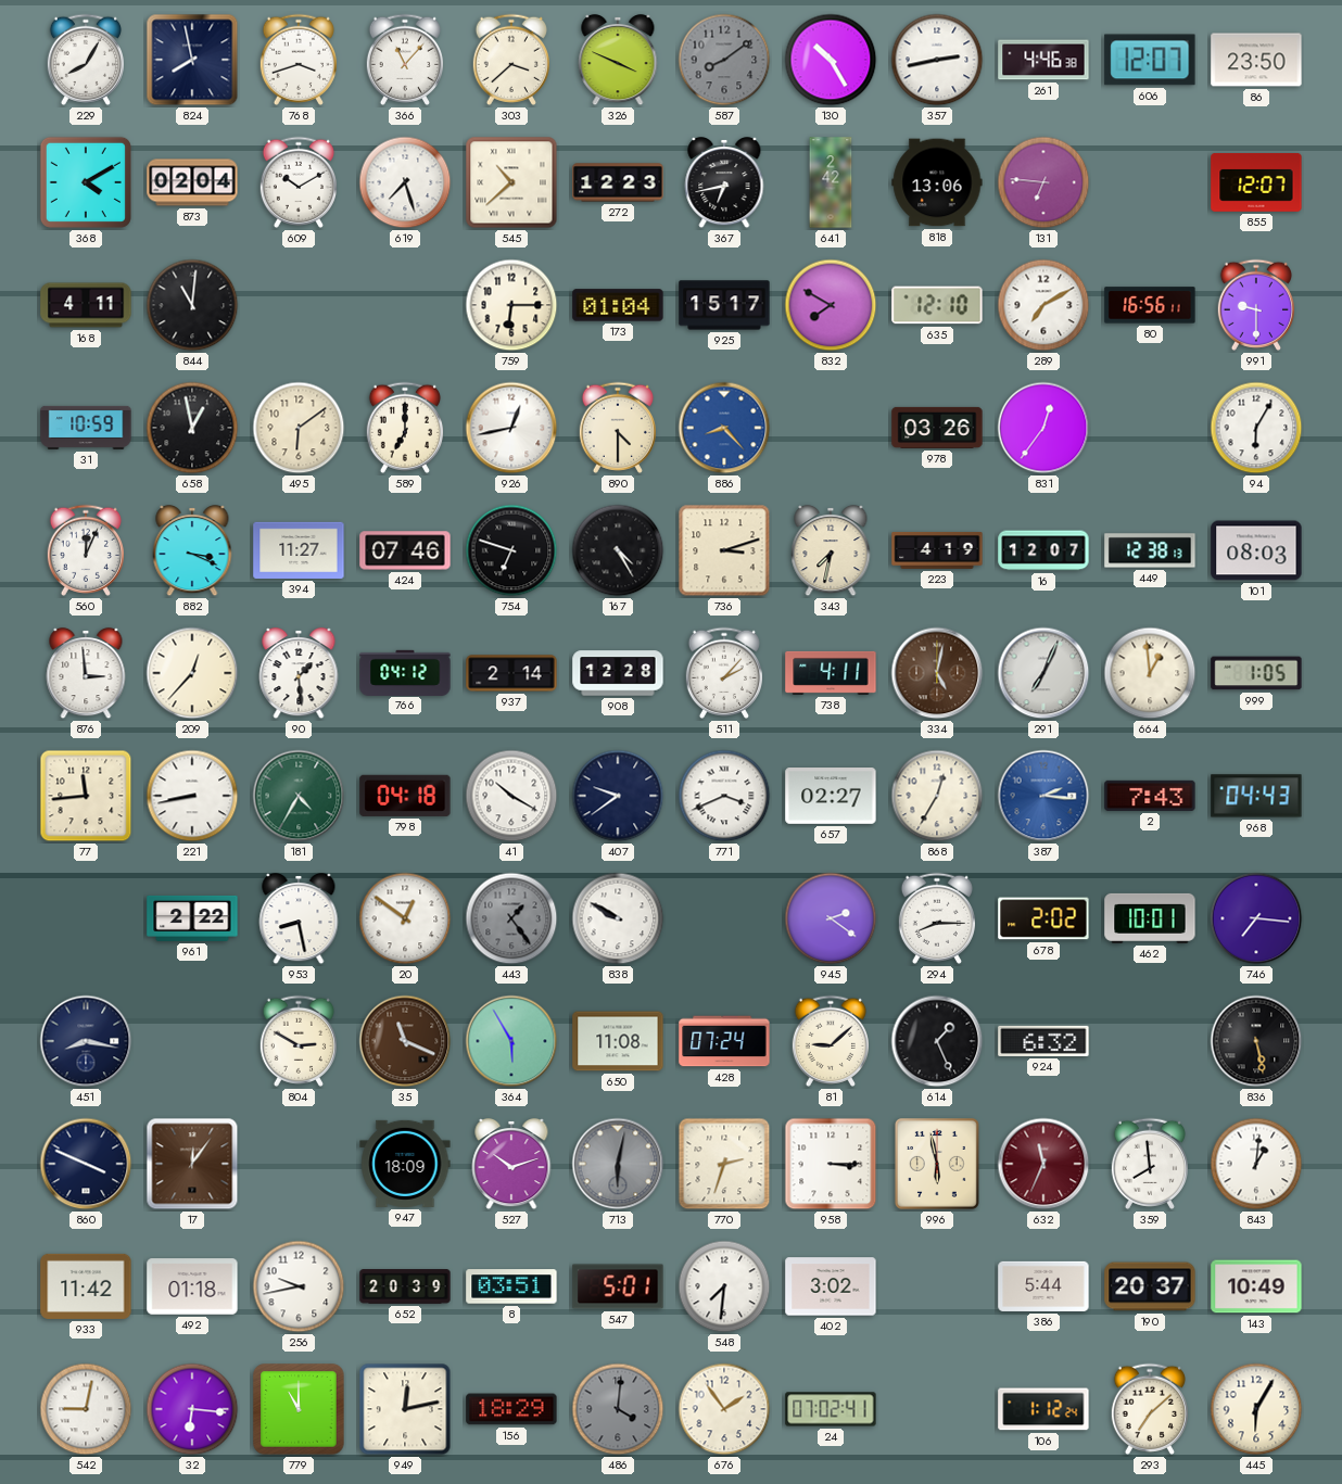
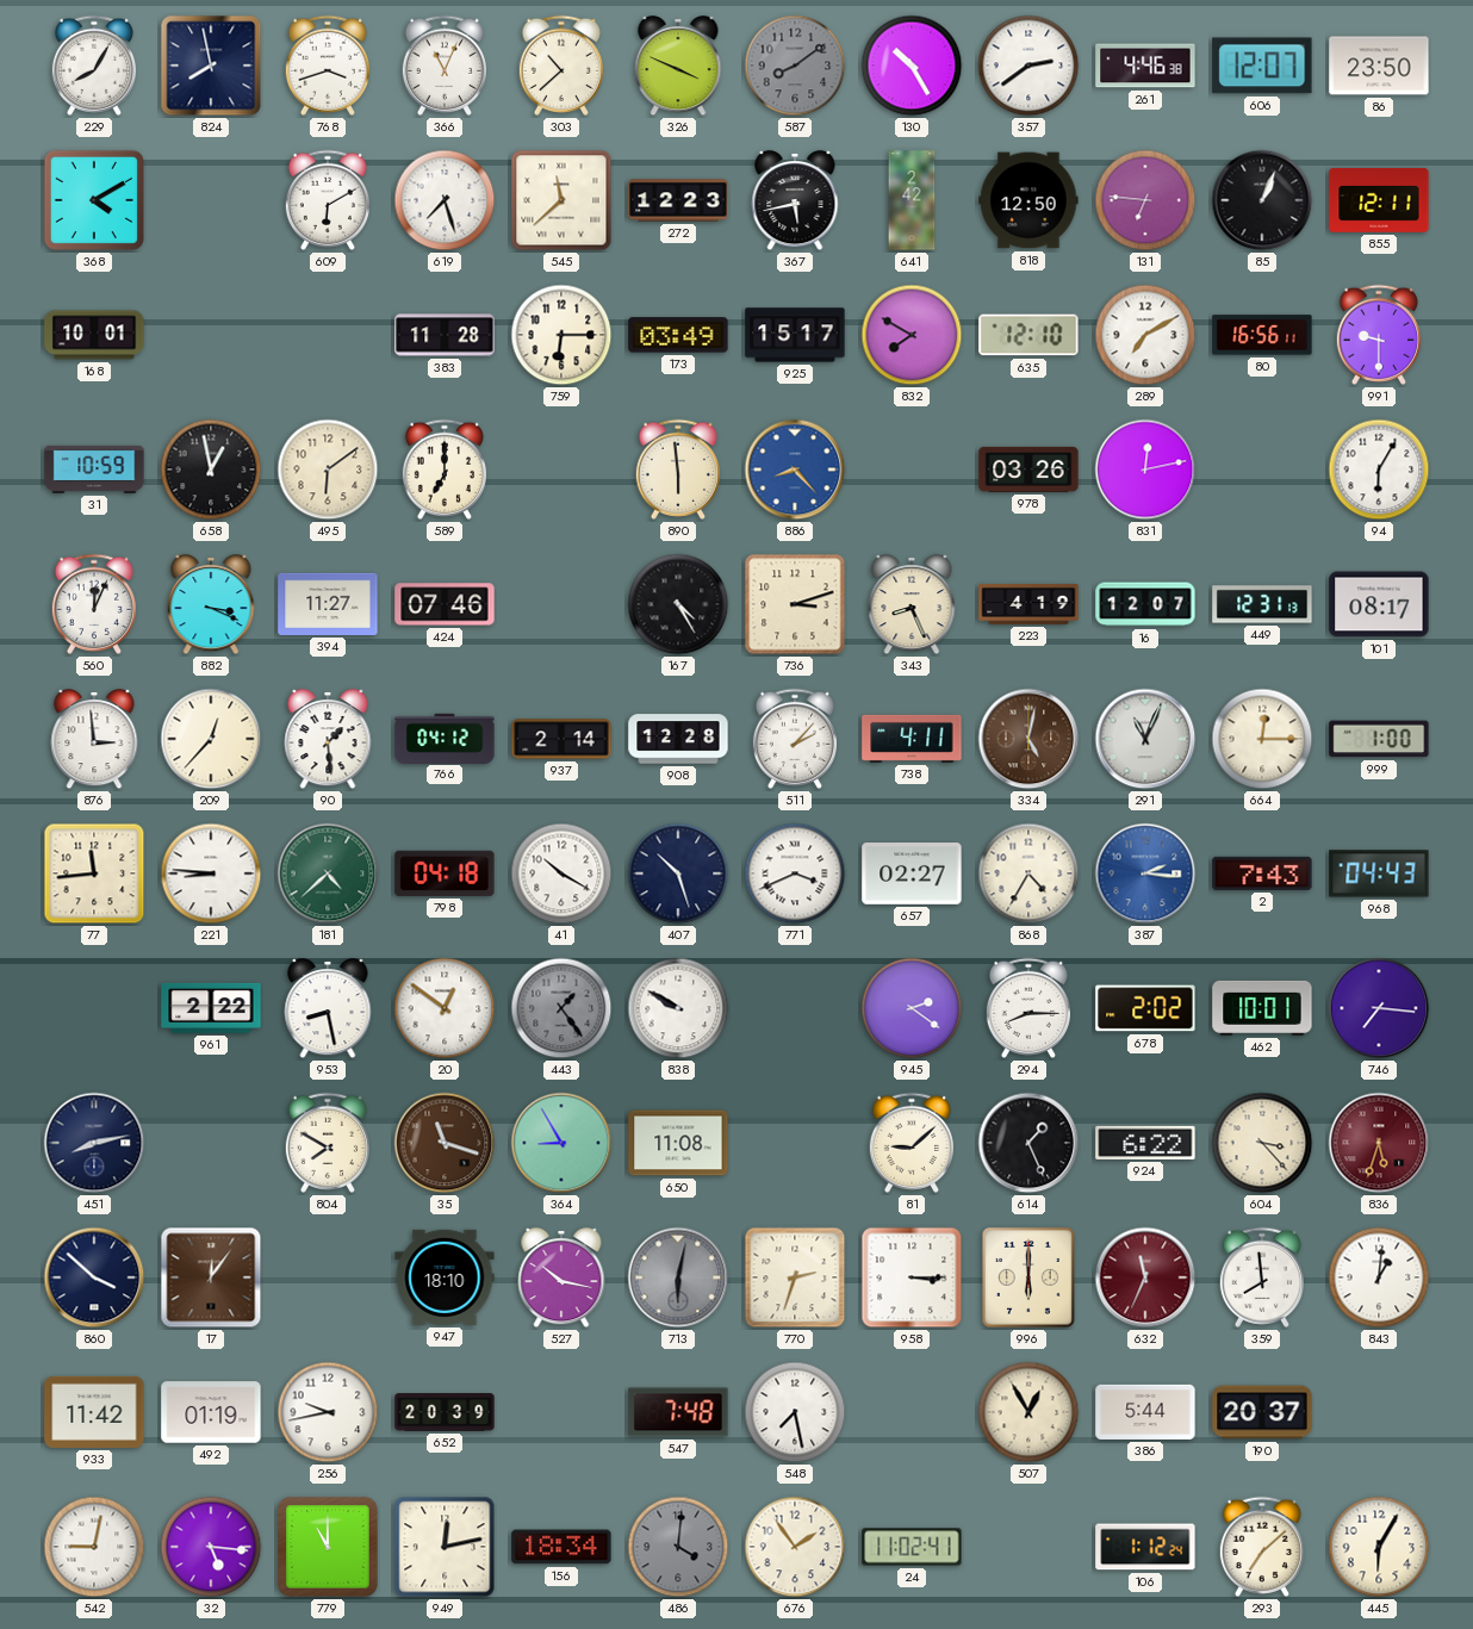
366: 11:07 -> 11:04 (443, 66)
303: 3:38 -> 10:38 (560, 66)
357: 2:43 -> 2:39 (1028, 66)
873: 02:04 -> none (192, 182)
609: 10:10 -> 6:10 (327, 200)
545: 10:38 -> 11:38 (561, 200)
367: 6:43 -> 5:43 (795, 200)
818: 13:06 -> 12:50 (1028, 200)
85: none -> 1:04 (1262, 200)
855: 12:07 -> 12:11 (1379, 201)
168: 4:11 -> 10:01 (94, 335)
844: 11:01 -> none (192, 305)
383: none -> 11:28 (445, 335)
173: 01:04 -> 03:49 (678, 335)
926: 12:43 -> none (511, 428)
890: 4:30 -> 5:59 (677, 470)
831: 12:36 -> 12:13 (1145, 470)
754: 6:48 -> none (511, 550)
343: 7:32 -> 8:26 (912, 604)
449: 12:38 -> 12:31 (1262, 604)
101: 08:03 -> 08:17 (1379, 604)
291: 7:04 -> 11:04 (1145, 739)
664: 12:59 -> 12:15 (1262, 739)
999: 1:05 -> 1:00 (1379, 739)
221: 8:43 -> 8:46 (211, 873)
181: 4:35 -> 4:38 (328, 873)
407: 9:39 -> 10:27 (678, 873)
868: 12:35 -> 4:35 (1028, 873)
451: 8:17 -> 8:13 (94, 1143)
804: 2:50 -> 7:50 (327, 1143)
35: 11:19 -> 11:18 (445, 1143)
364: 5:55 -> 8:55 (561, 1143)
428: 07:24 -> none (724, 1041)
924: 6:32 -> 6:22 (1145, 1143)
604: none -> 3:23 (1262, 1143)
836: 5:28 -> 5:33 (1379, 1143)
836 dial: black -> burgundy (1379, 1143)
860: 3:49 -> 3:52 (94, 1277)
947: 18:09 -> 18:10 (445, 1277)
527: 10:12 -> 10:17 (561, 1277)
996: 5:58 -> 6:00 (1028, 1279)
492: 01:18 -> 01:19 (211, 1412)
8: 03:51 -> none (511, 1286)
547: 5:01 -> 7:48 (678, 1412)
548: 7:31 -> 7:28 (795, 1412)
402: 3:02 -> none (831, 1286)
507: none -> 12:55 (1028, 1412)
143: 10:49 -> none (1256, 1286)
32: 6:16 -> 5:16 (211, 1547)
156: 18:29 -> 18:34 (561, 1547)
24: 07:02 -> 11:02 (912, 1547)
